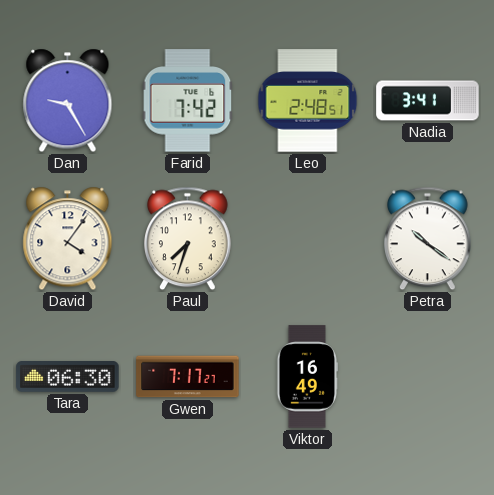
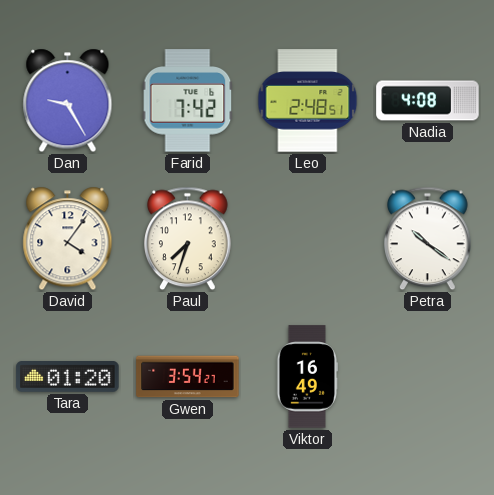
Nadia: 3:41 -> 4:08 (428, 101)
Tara: 06:30 -> 01:20 (68, 377)
Gwen: 7:17 -> 3:54 (188, 377)
